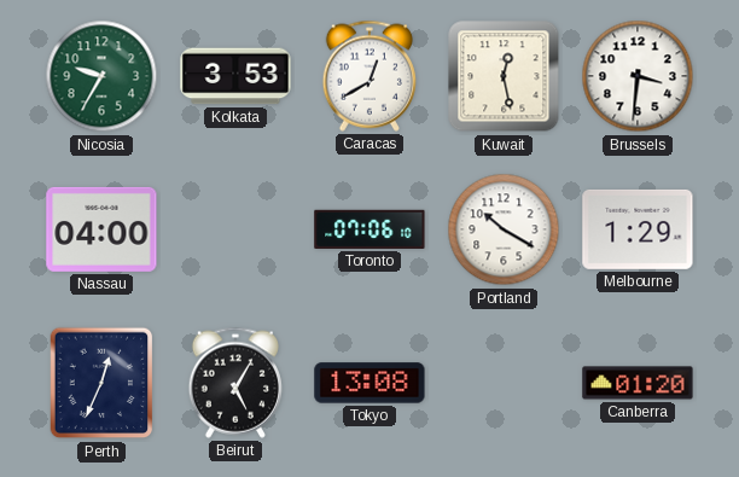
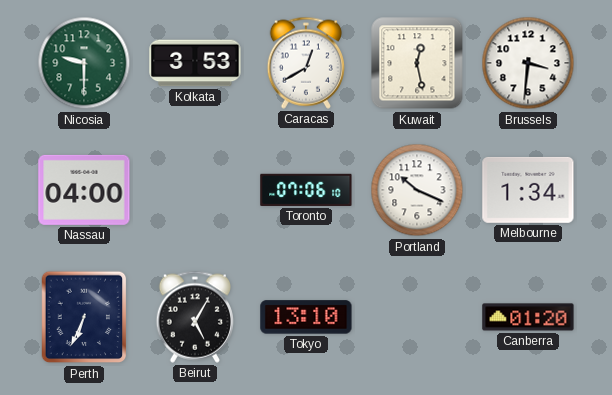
Nicosia: 9:35 -> 9:30 (84, 63)
Portland: 10:20 -> 10:19 (417, 190)
Melbourne: 1:29 -> 1:34 (528, 190)
Perth: 12:34 -> 6:34 (84, 317)
Tokyo: 13:08 -> 13:10 (306, 317)
